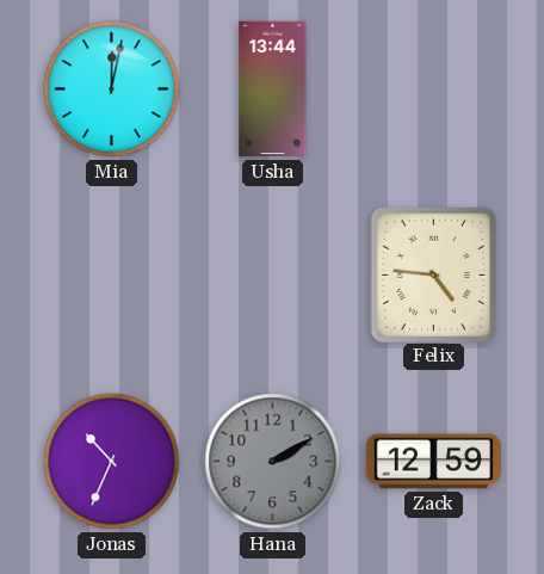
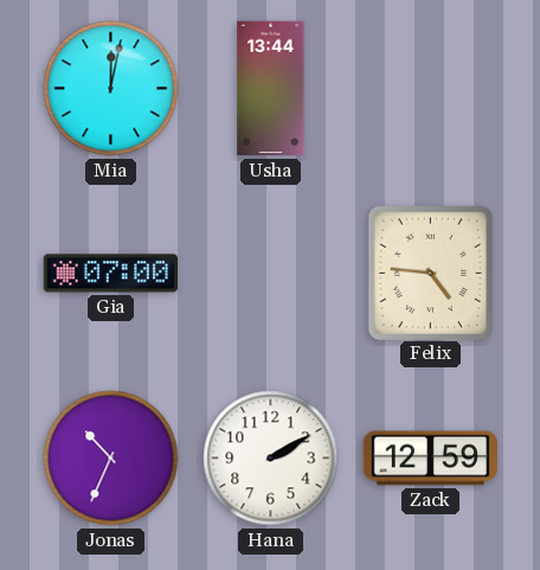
Gia: none -> 07:00 (110, 274)
Hana dial: grey -> white (271, 459)
